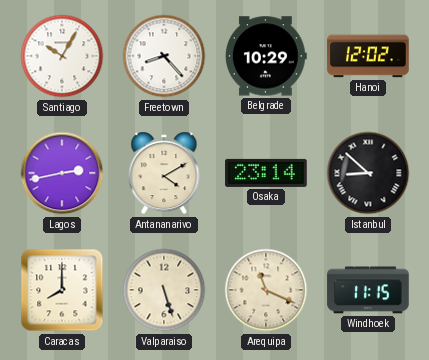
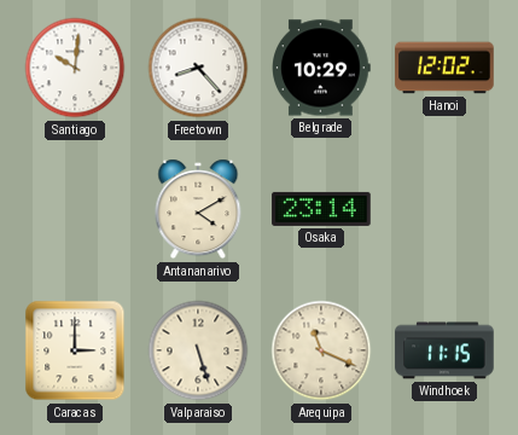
Santiago: 10:05 -> 10:01 (75, 68)
Lagos: 2:43 -> none (62, 173)
Istanbul: 8:52 -> none (368, 173)
Caracas: 8:00 -> 3:00 (75, 350)
